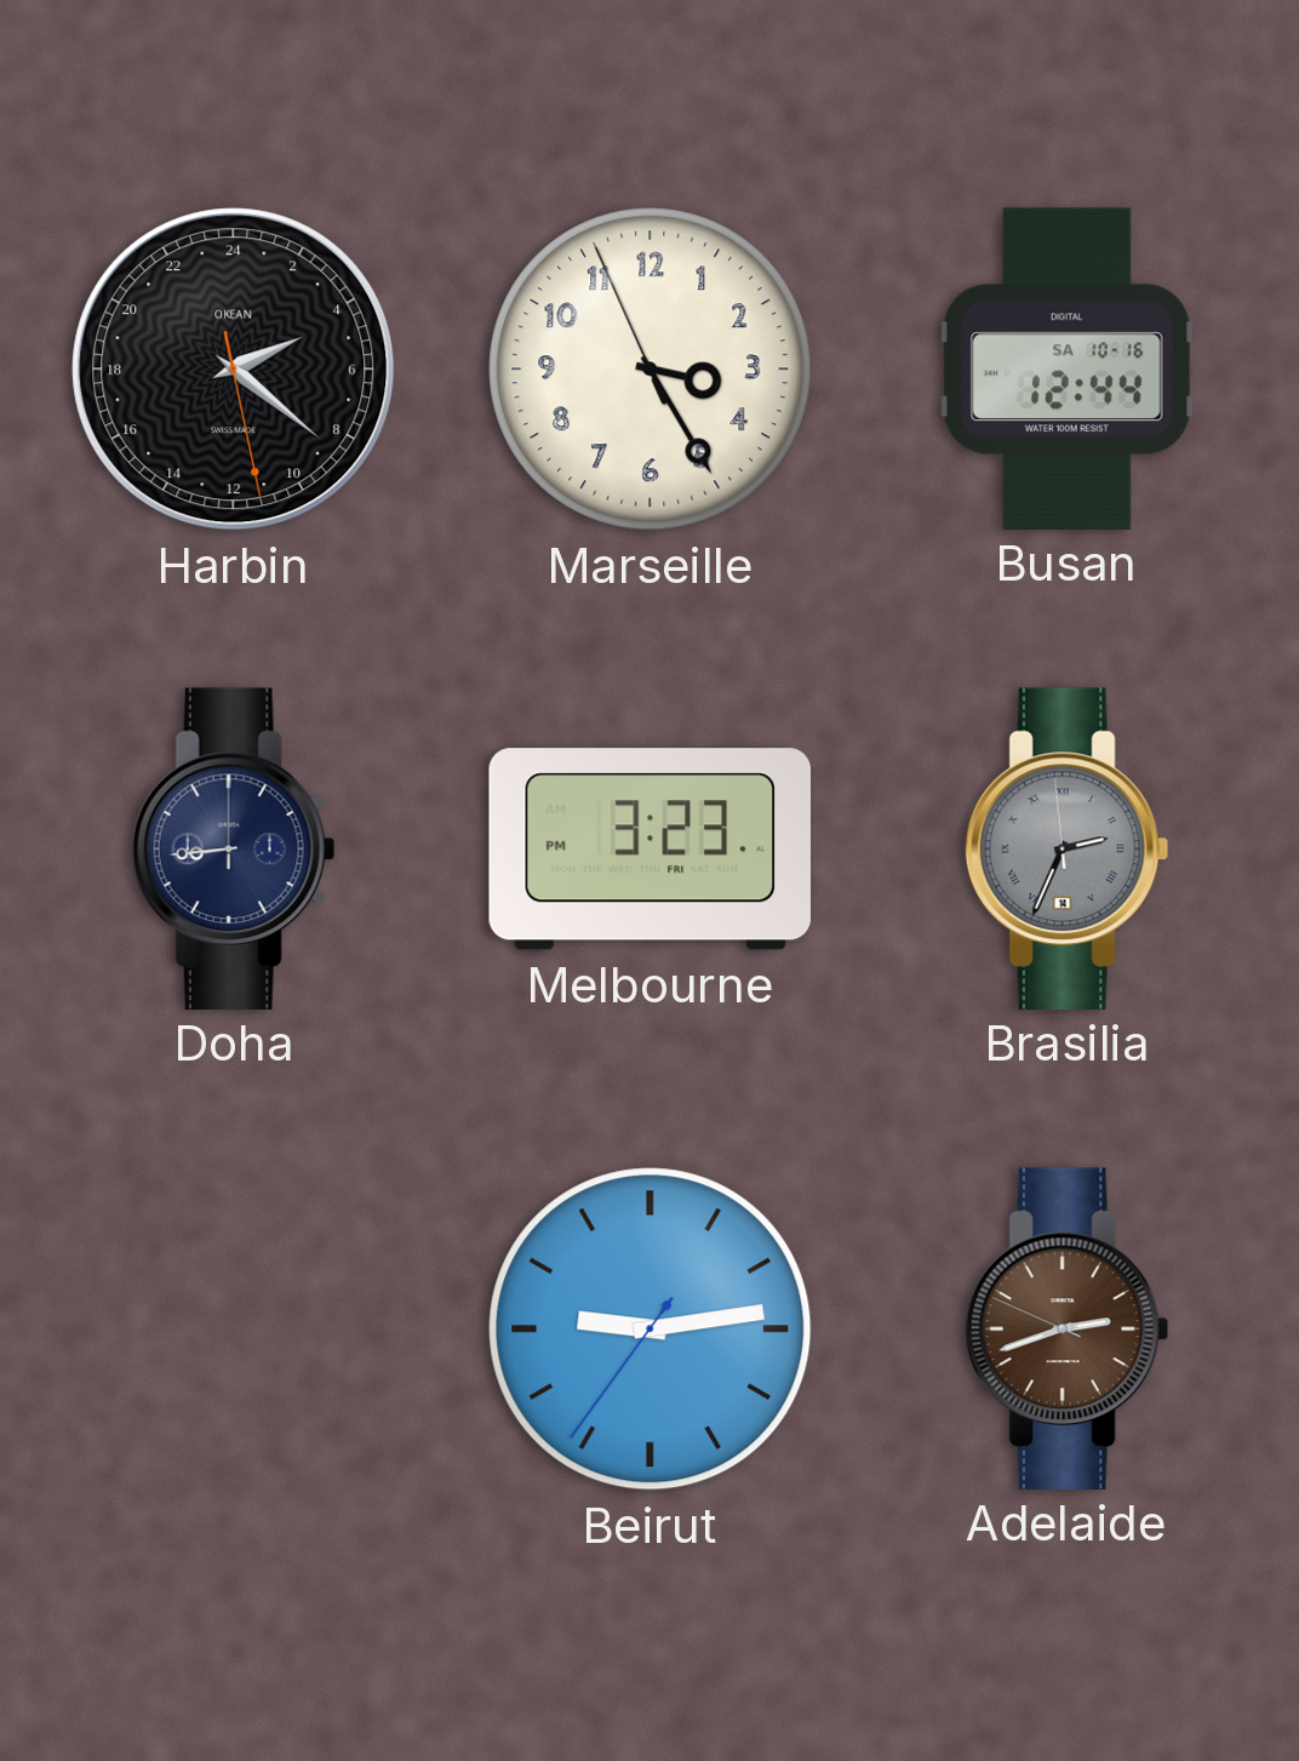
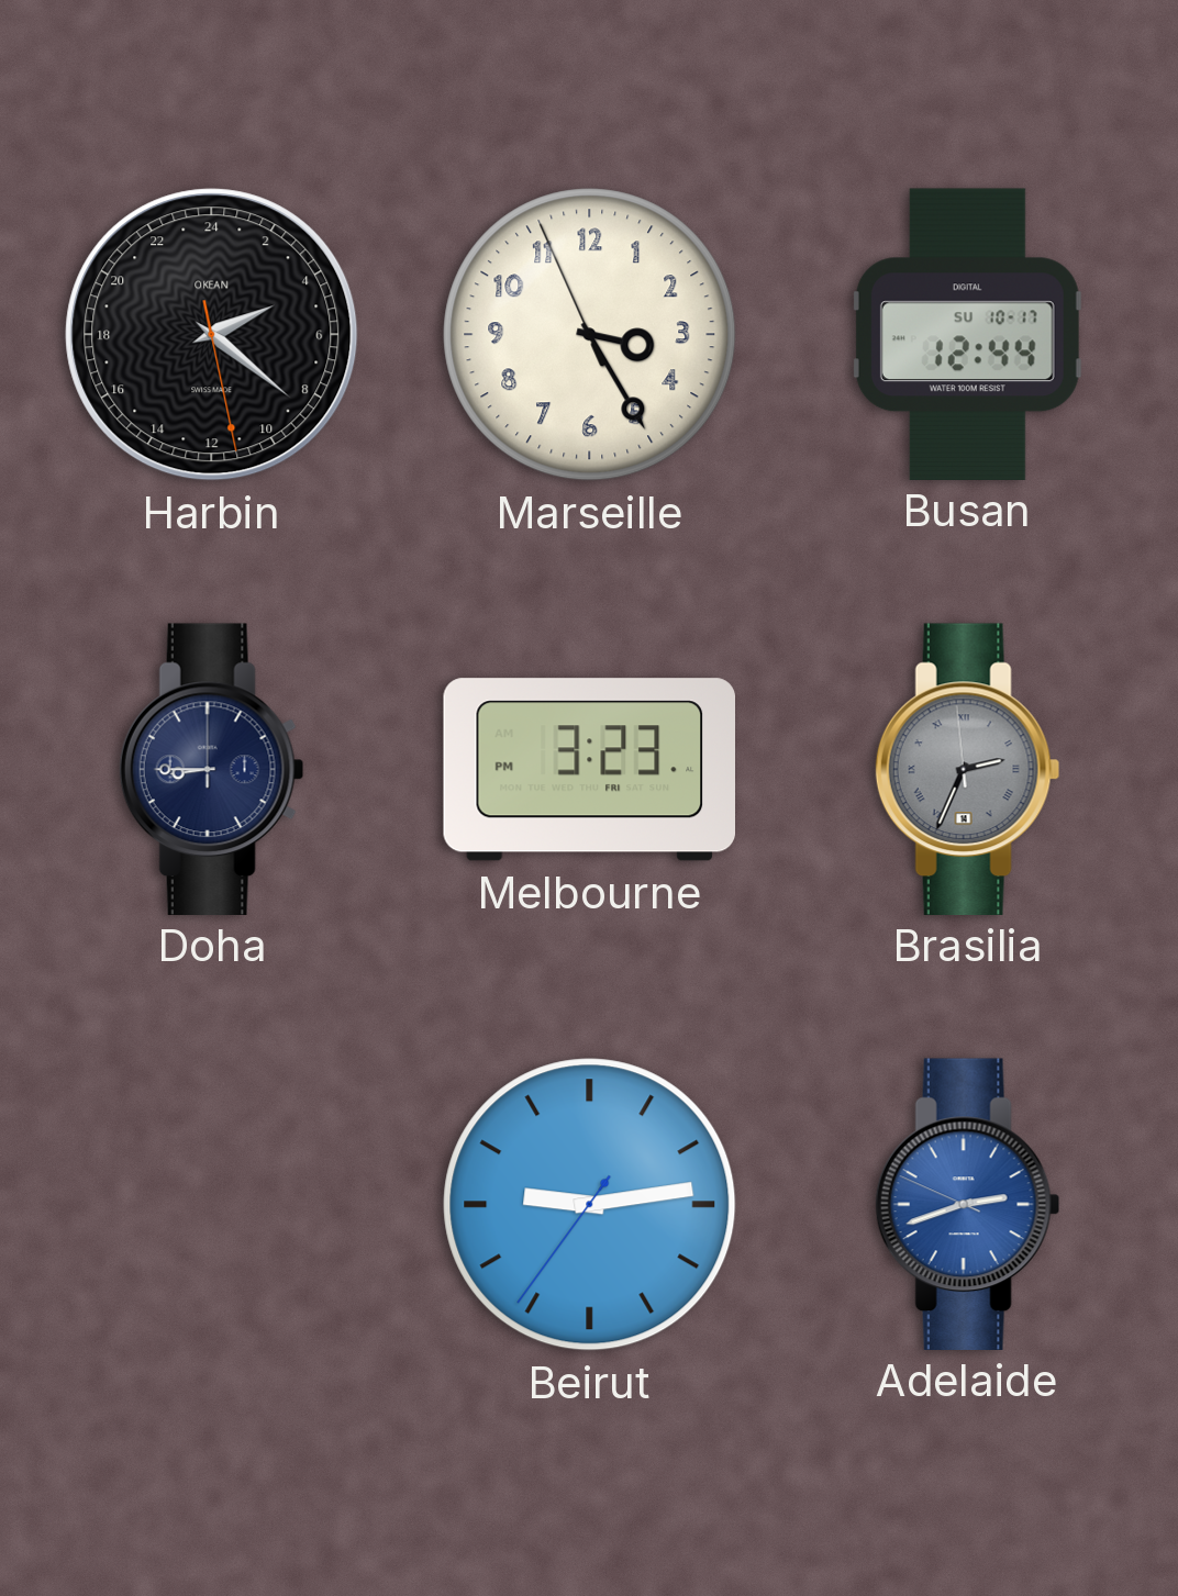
Busan date: SA 10-16 -> SU 10-17 (967, 334)
Doha: 8:44 -> 8:45 (211, 769)
Adelaide dial: brown -> blue (967, 1204)
